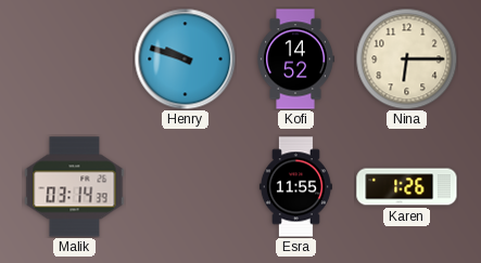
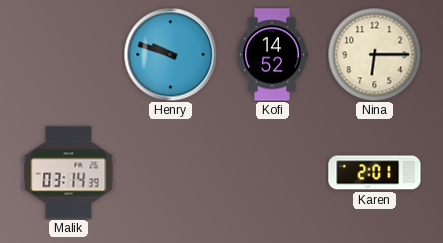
Esra: 11:55 -> none (295, 187)
Karen: 1:26 -> 2:01 (375, 173)
